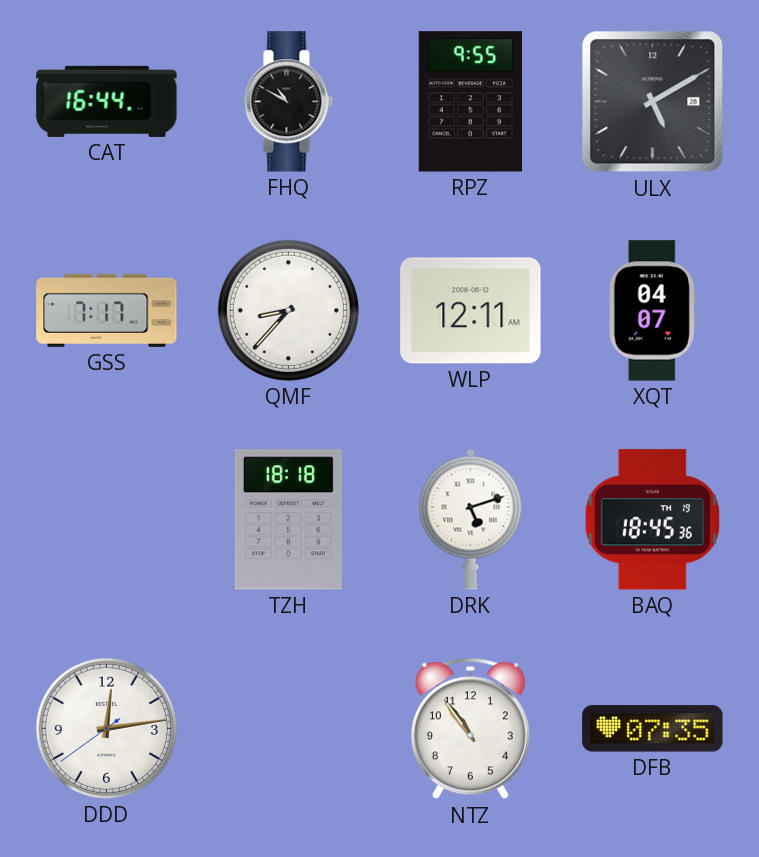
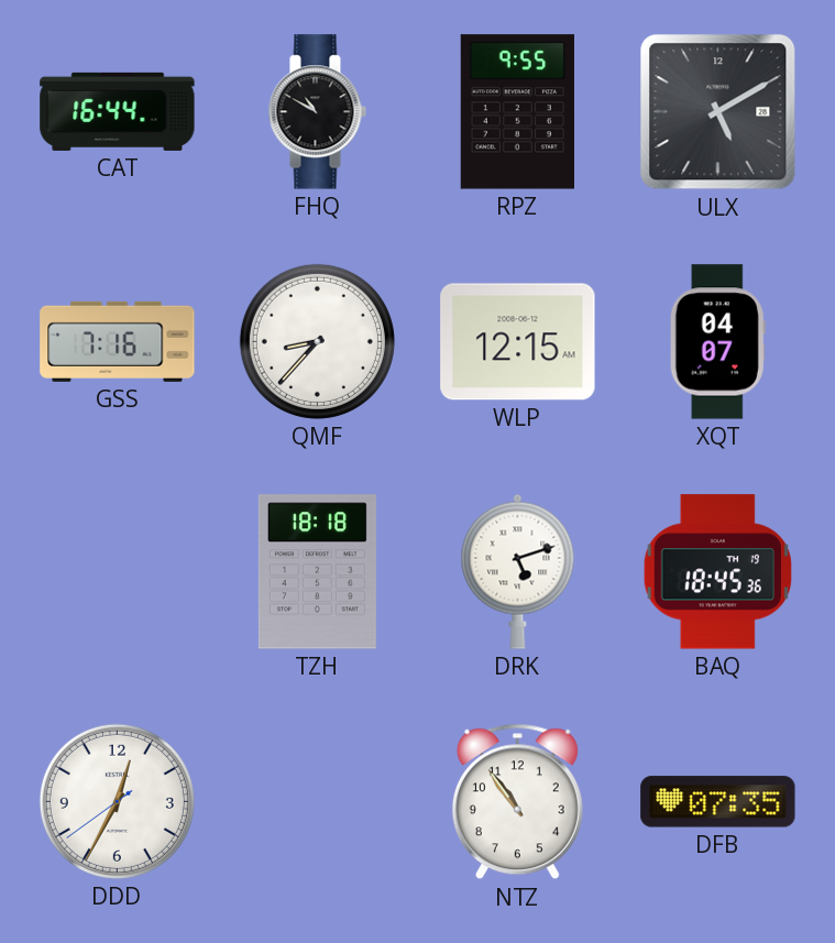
GSS: 7:17 -> 7:16 (118, 341)
WLP: 12:11 -> 12:15 (518, 342)
DDD: 12:13 -> 12:34 (117, 801)
